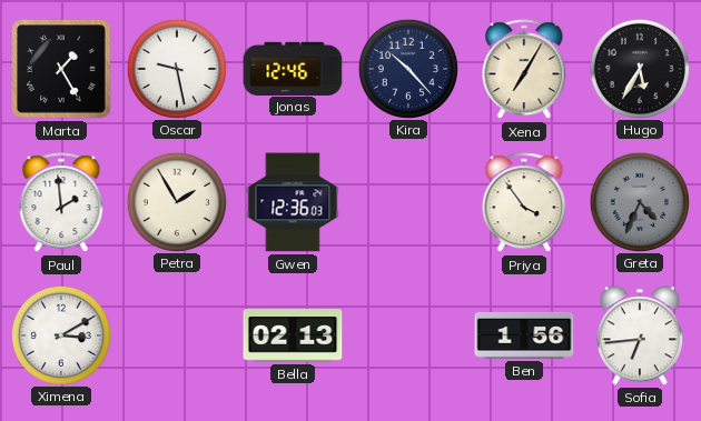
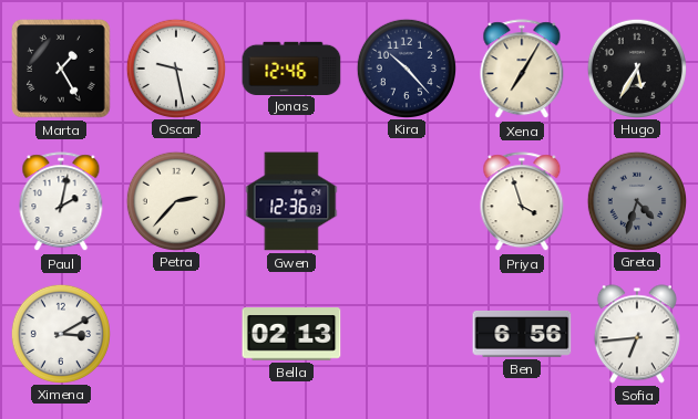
Paul: 1:59 -> 2:02 (61, 202)
Petra: 1:55 -> 2:37 (175, 200)
Priya: 3:54 -> 3:57 (522, 202)
Greta: 4:34 -> 4:33 (636, 200)
Ben: 1:56 -> 6:56 (522, 334)
